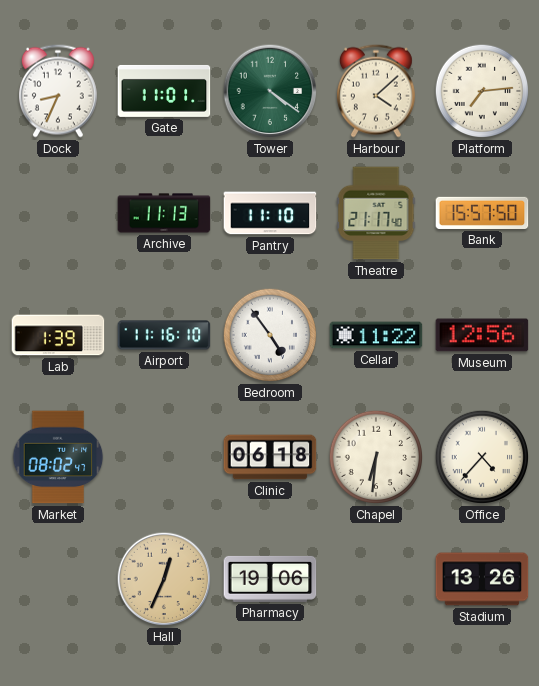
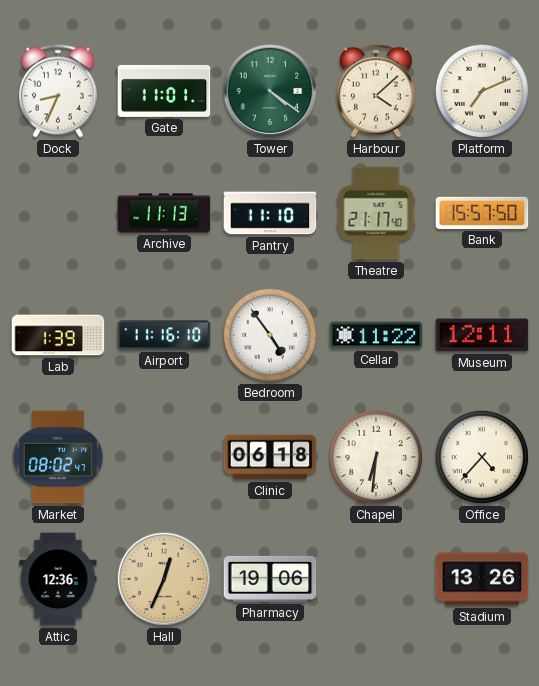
Platform: 7:14 -> 7:11 (482, 91)
Museum: 12:56 -> 12:11 (482, 335)
Attic: none -> 12:36 (58, 579)
